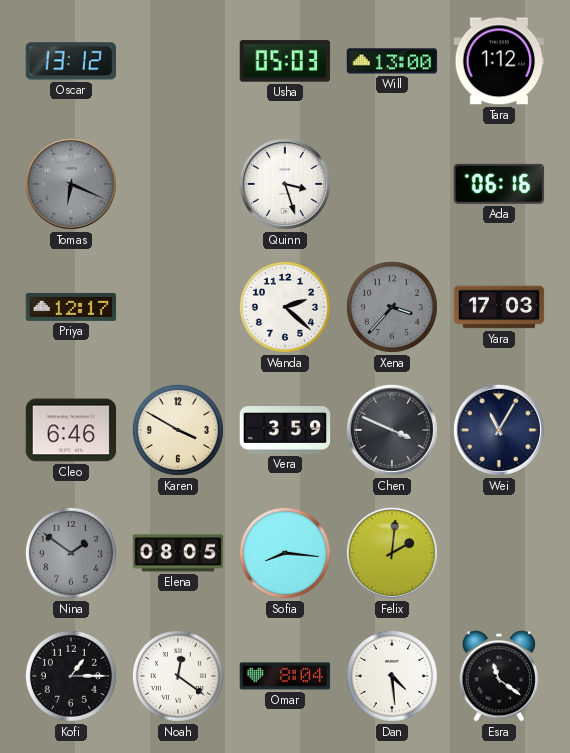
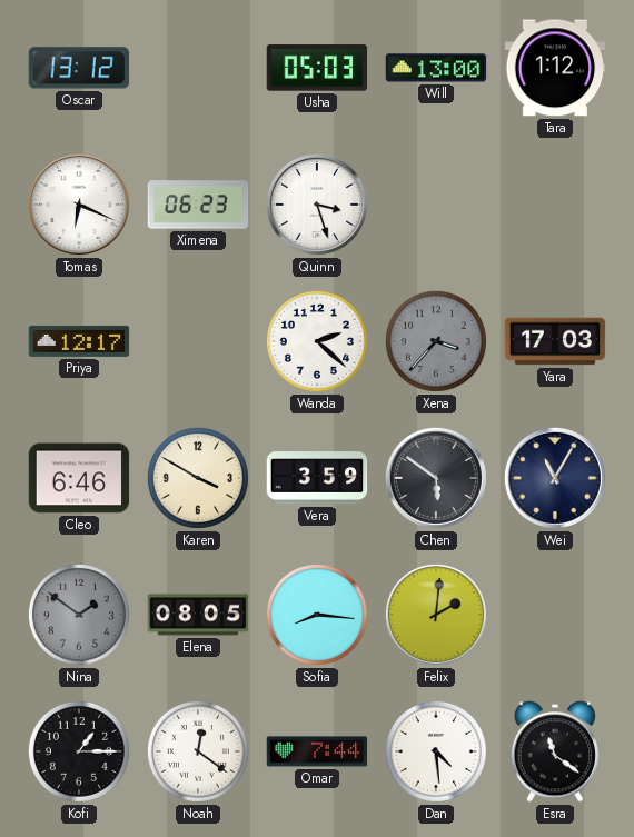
Tomas dial: grey -> white (79, 205)
Ximena: none -> 06:23 (198, 205)
Ada: 06:16 -> none (499, 184)
Chen: 3:49 -> 5:51 (436, 478)
Omar: 8:04 -> 7:44 (317, 751)
